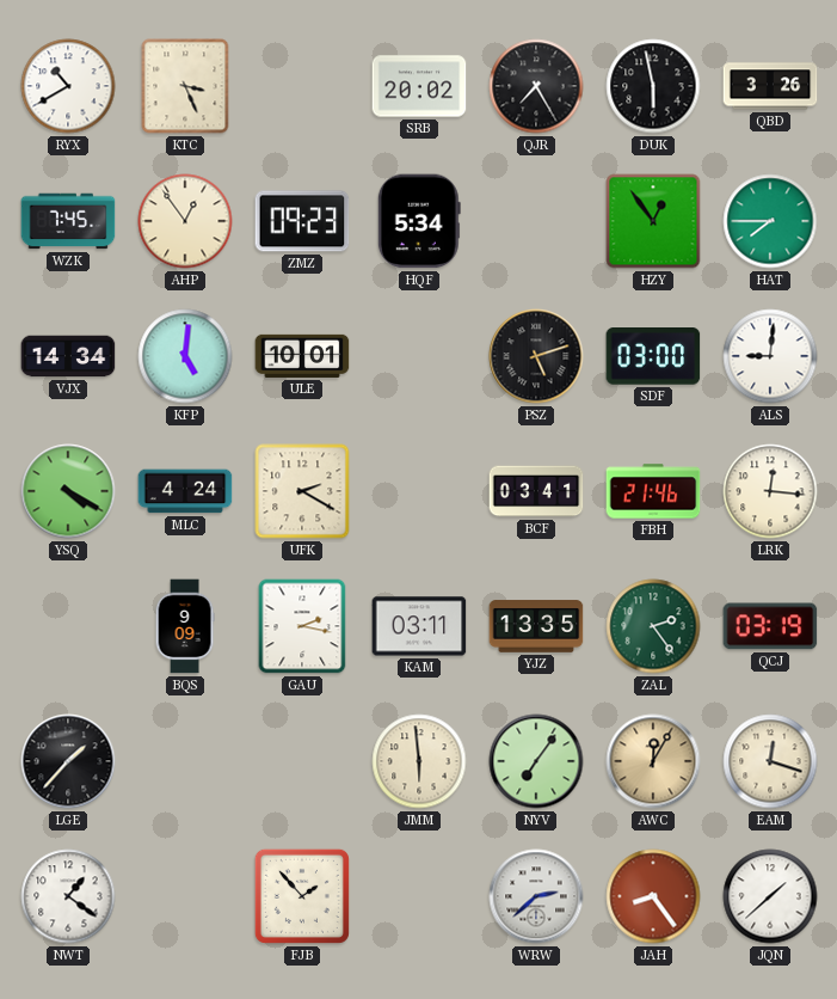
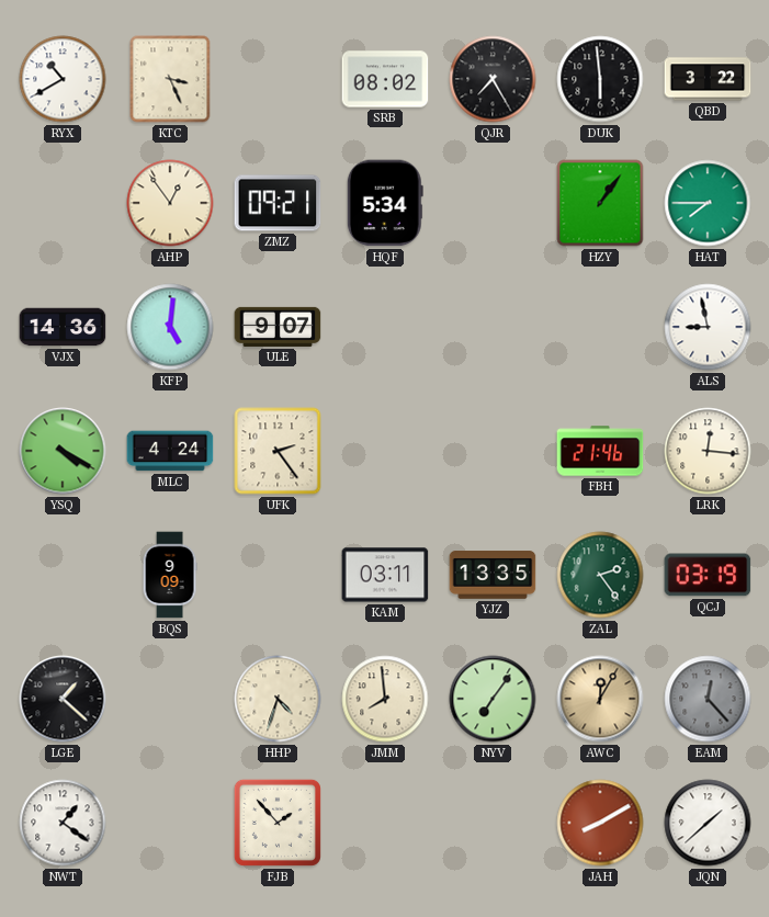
SRB: 20:02 -> 08:02 (385, 79)
DUK: 5:58 -> 5:59 (600, 79)
QBD: 3:26 -> 3:22 (708, 79)
WZK: 7:45 -> none (68, 221)
ZMZ: 09:23 -> 09:21 (278, 203)
HZY: 12:54 -> 1:06 (600, 203)
VJX: 14:34 -> 14:36 (63, 327)
ULE: 10:01 -> 9:07 (278, 327)
PSZ: 5:12 -> none (536, 356)
SDF: 03:00 -> none (653, 357)
ALS: 9:01 -> 8:58 (708, 327)
UFK: 2:20 -> 2:24 (278, 451)
BCF: 03:41 -> none (536, 491)
GAU: 2:17 -> none (302, 626)
LGE: 1:37 -> 1:22 (63, 699)
HHP: none -> 4:33 (278, 699)
JMM: 5:59 -> 7:59 (385, 699)
EAM: 12:18 -> 12:23 (708, 699)
EAM dial: cream -> grey (708, 699)
WRW: 2:38 -> none (536, 896)
JAH: 8:24 -> 8:10 (600, 823)
